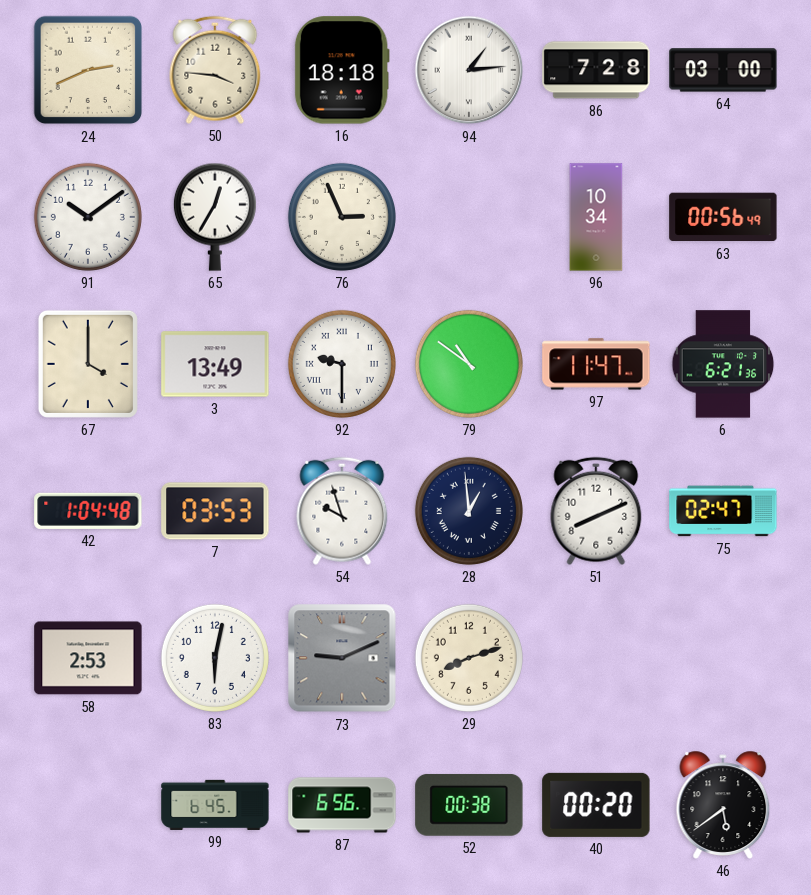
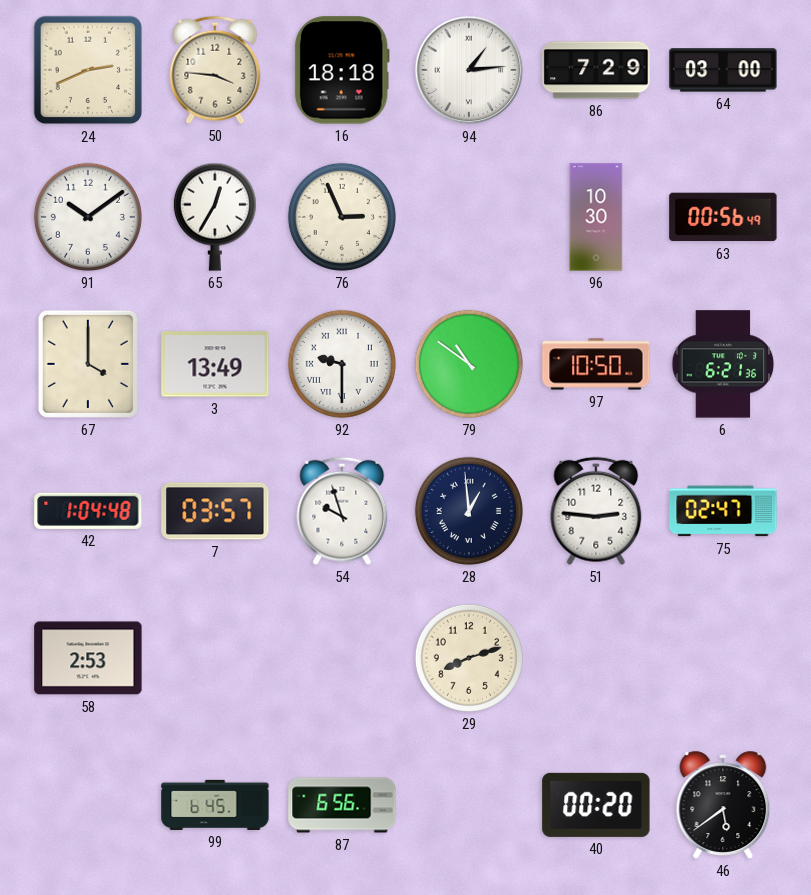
86: 7:28 -> 7:29 (596, 70)
96: 10:34 -> 10:30 (596, 217)
97: 11:47 -> 10:50 (596, 364)
7: 03:53 -> 03:57 (215, 511)
51: 8:11 -> 2:46 (596, 511)
83: 6:02 -> none (215, 658)
73: 9:11 -> none (342, 658)
52: 00:38 -> none (469, 805)
